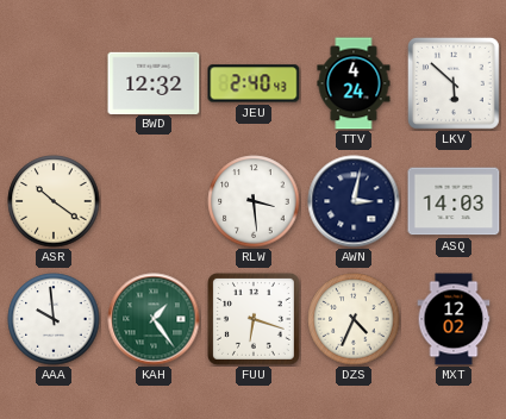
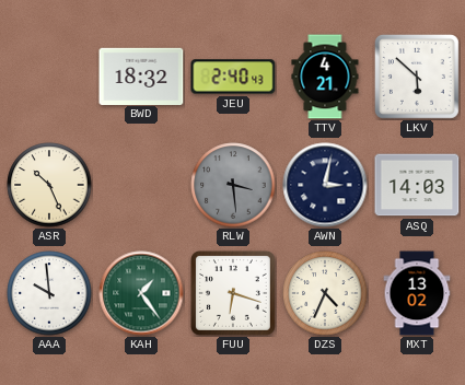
BWD: 12:32 -> 18:32 (141, 75)
TTV: 4:24 -> 4:21 (325, 77)
ASR: 10:21 -> 10:26 (49, 185)
RLW dial: white -> grey (233, 185)
MXT: 12:02 -> 13:02 (417, 293)
